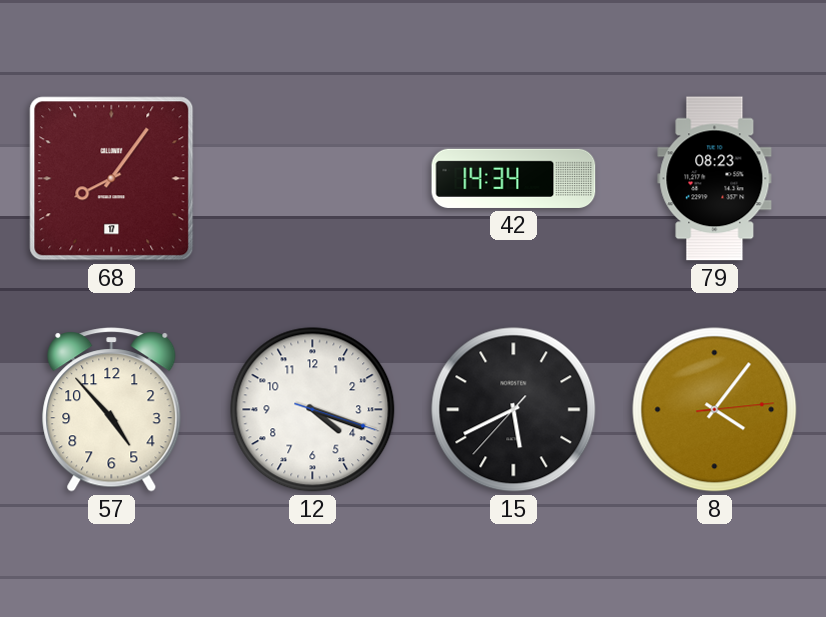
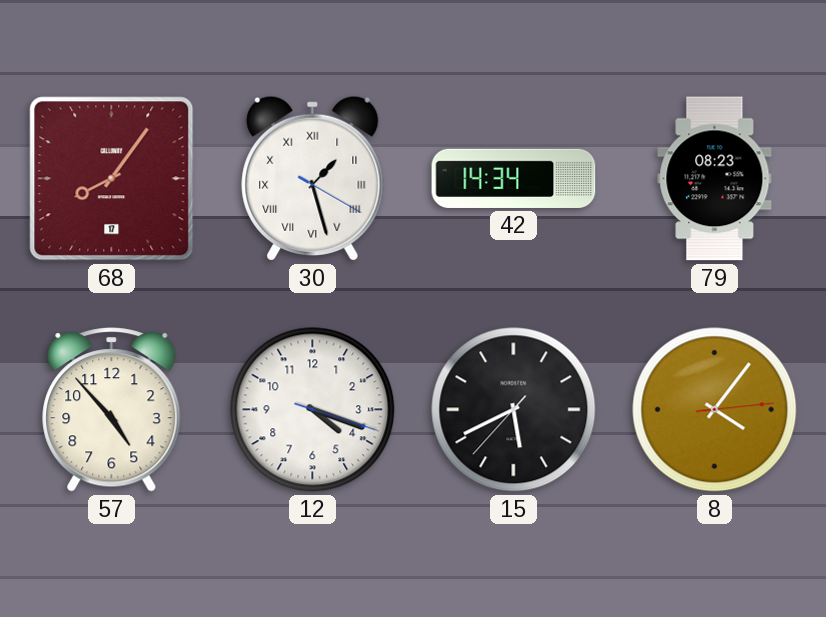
30: none -> 1:27 (313, 178)
